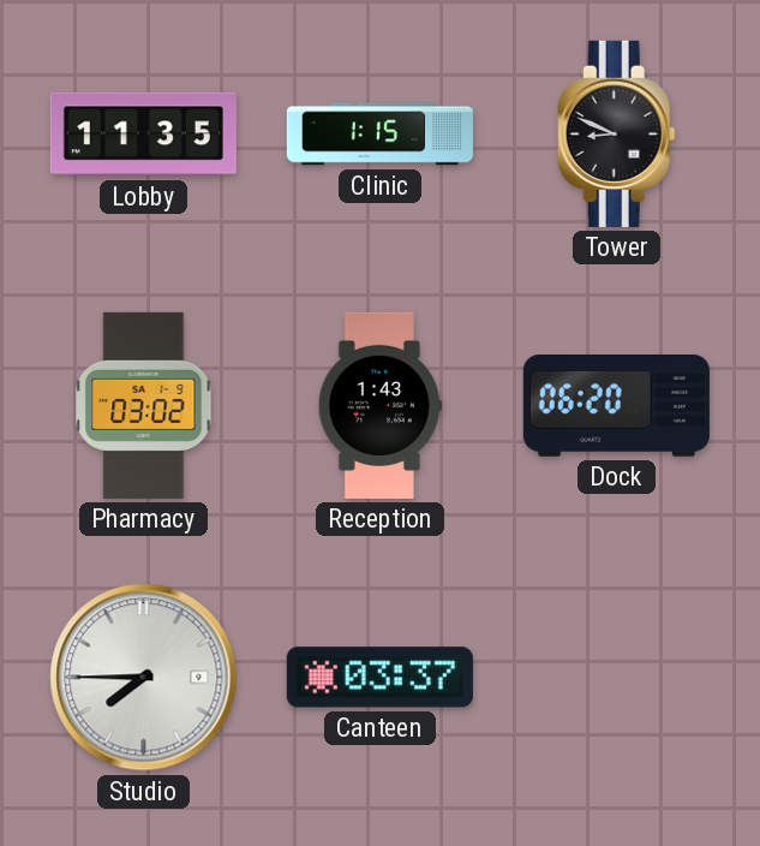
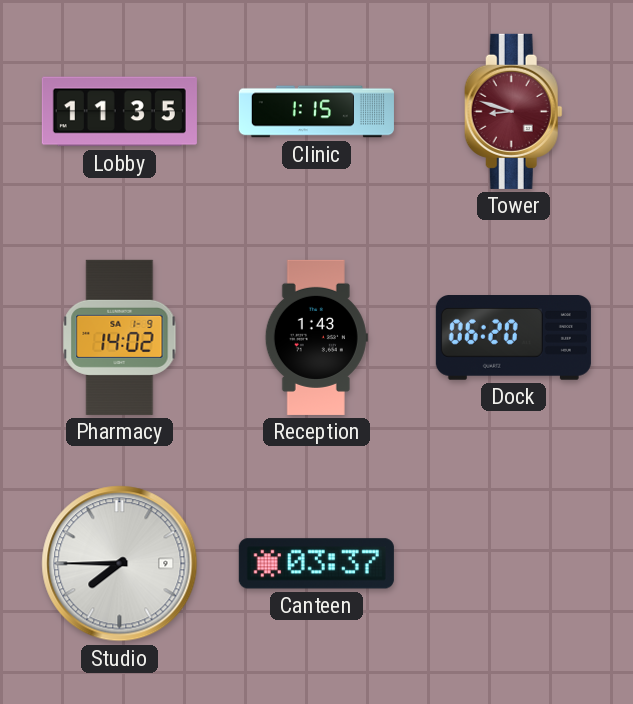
Tower: 8:49 -> 8:48 (513, 111)
Tower dial: black -> burgundy (513, 111)
Pharmacy: 03:02 -> 14:02 (120, 337)
